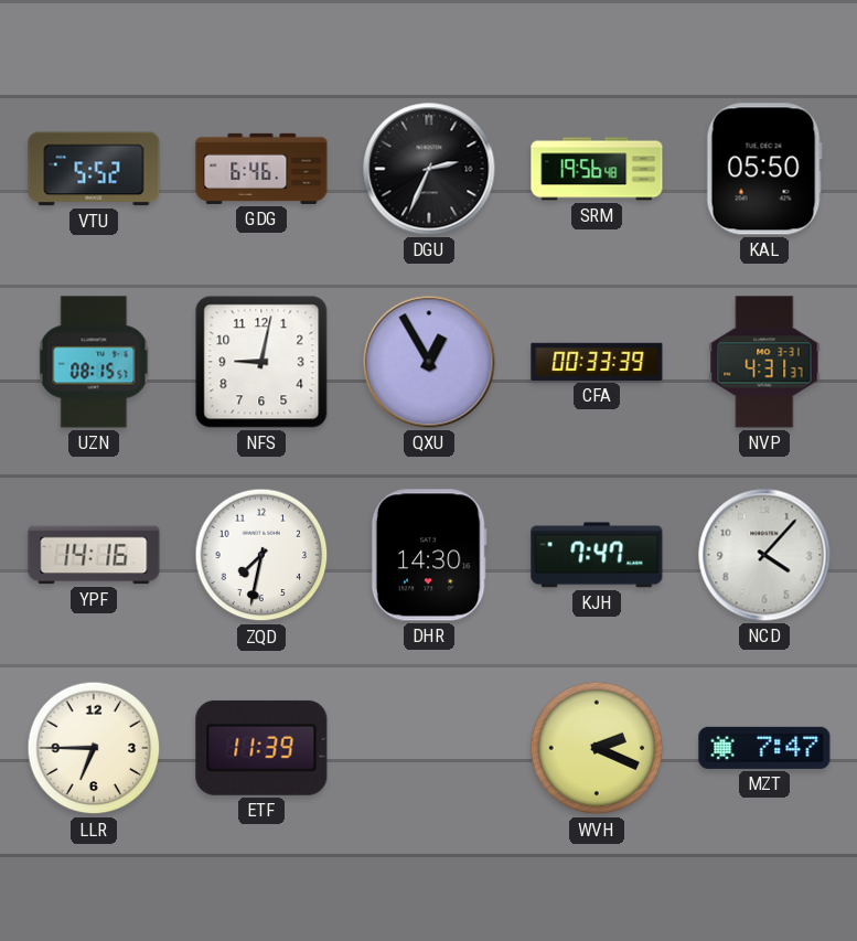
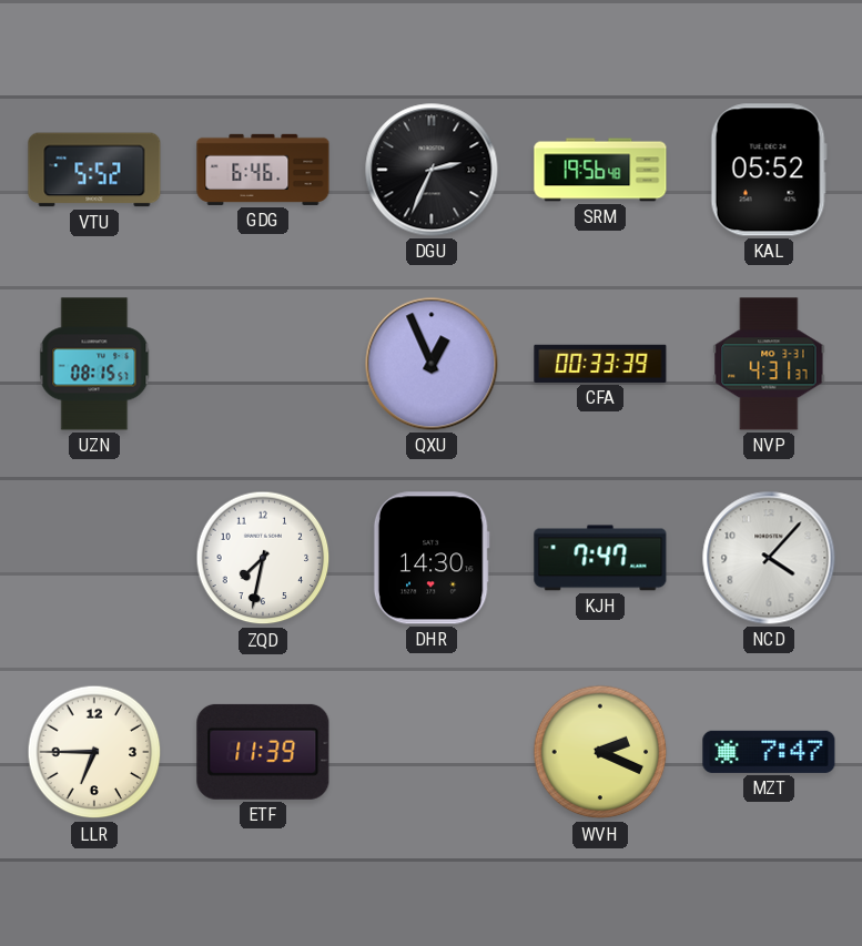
KAL: 05:50 -> 05:52 (769, 170)
NFS: 9:02 -> none (261, 362)
QXU: 12:55 -> 12:56 (432, 364)
YPF: 14:16 -> none (94, 555)
